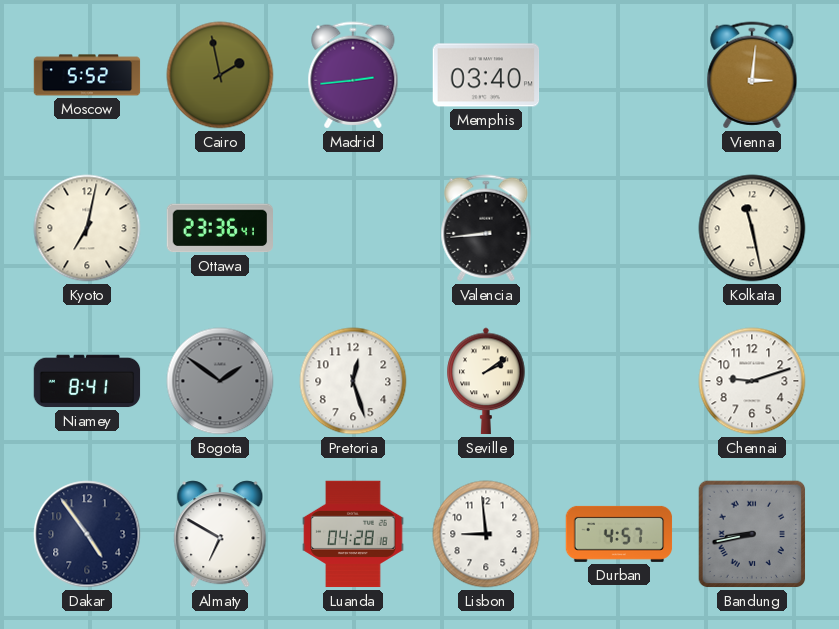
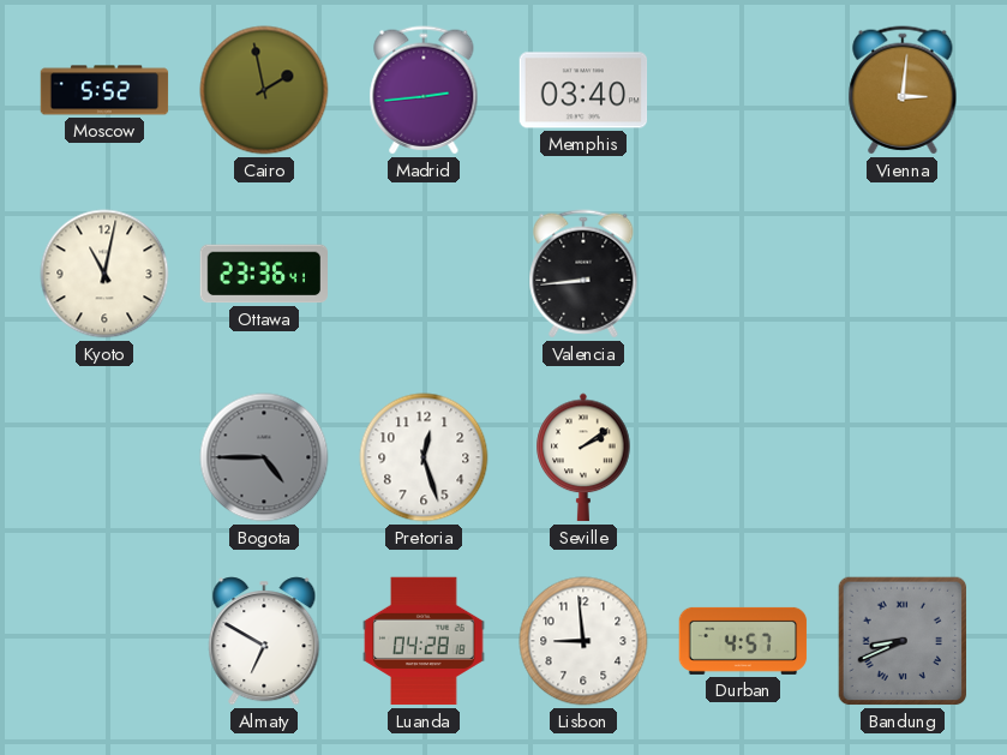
Kyoto: 7:02 -> 11:02 (104, 274)
Kolkata: 11:28 -> none (752, 228)
Niamey: 8:41 -> none (87, 381)
Bogota: 1:51 -> 4:45 (264, 457)
Chennai: 9:12 -> none (752, 381)
Dakar: 4:54 -> none (87, 534)
Bandung: 8:43 -> 8:41 (903, 641)
